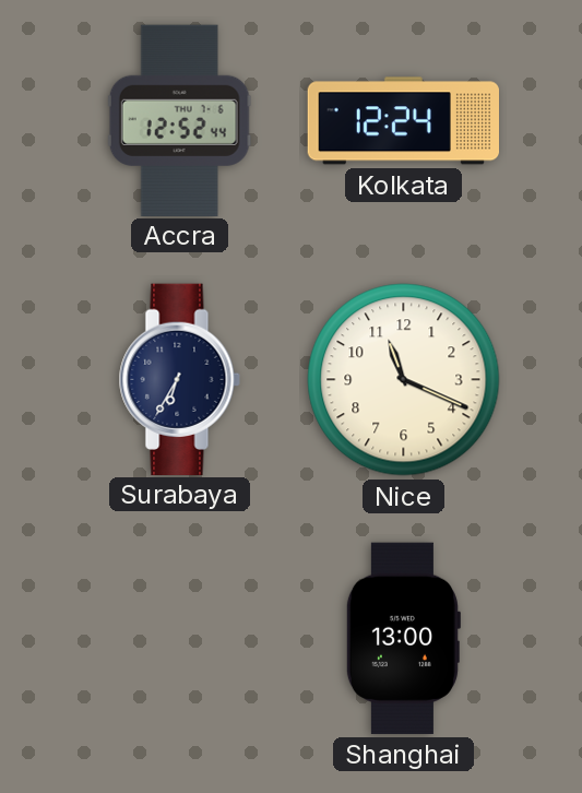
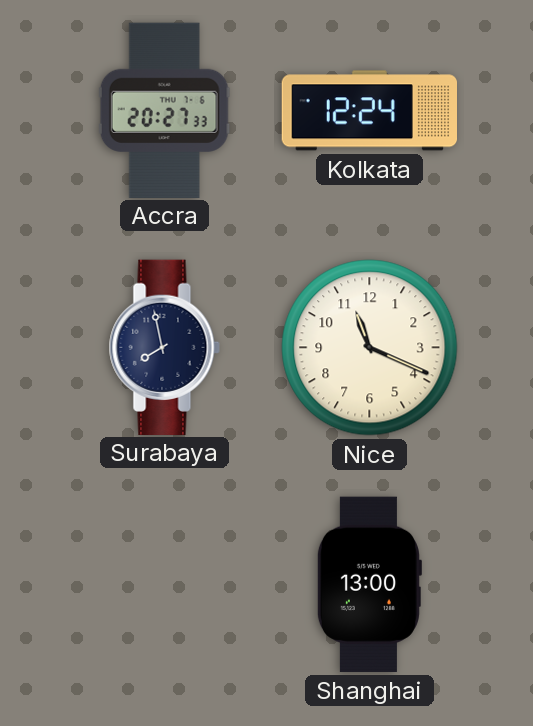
Accra: 12:52 -> 20:27 (164, 110)
Surabaya: 6:35 -> 7:58 (164, 347)
